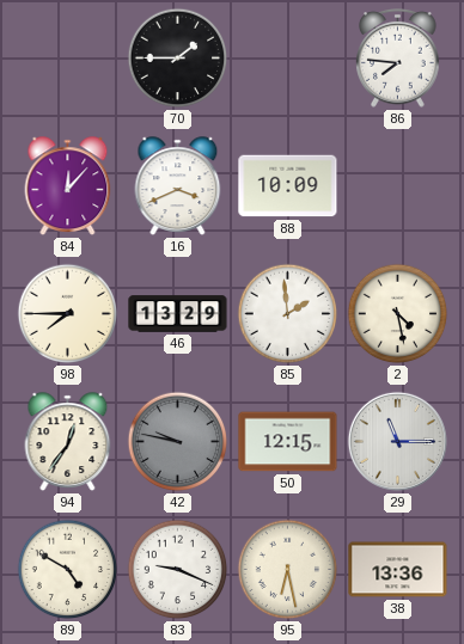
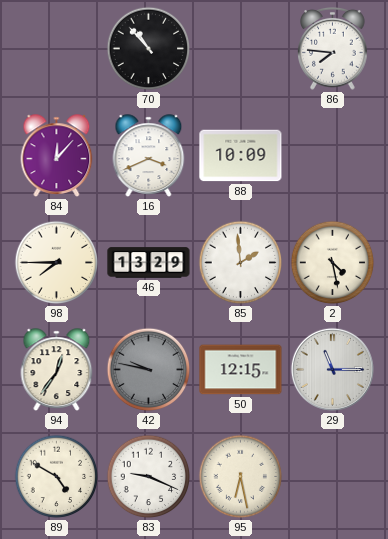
70: 1:45 -> 10:53 (149, 49)
38: 13:36 -> none (398, 570)
